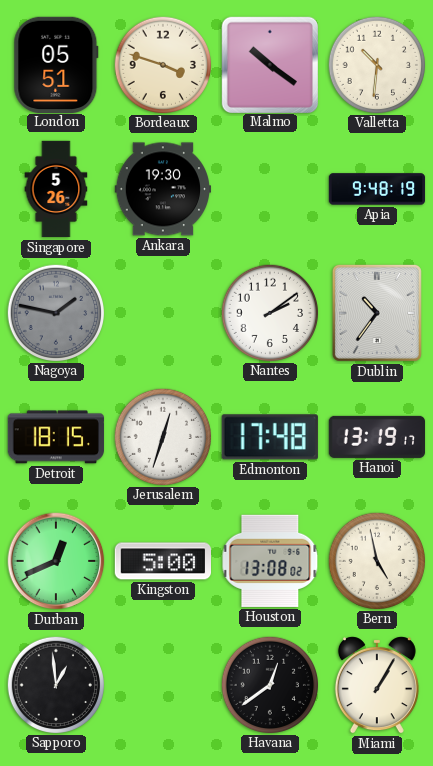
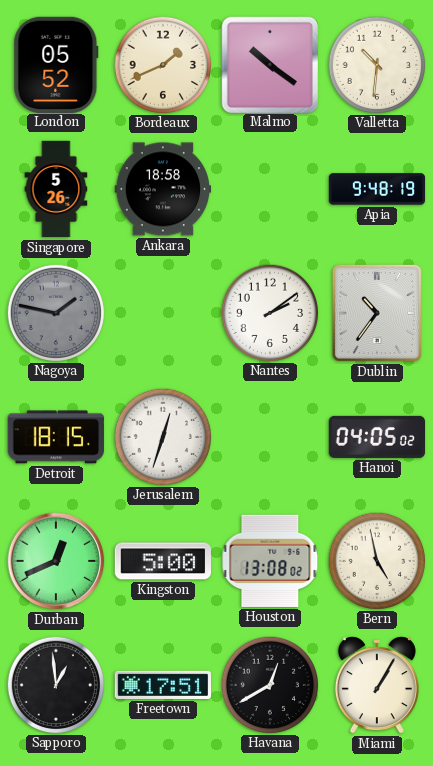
London: 05:51 -> 05:52 (56, 64)
Bordeaux: 3:48 -> 1:41 (162, 64)
Ankara: 19:30 -> 18:58 (163, 189)
Edmonton: 17:48 -> none (270, 437)
Hanoi: 13:19 -> 04:05 (377, 437)
Freetown: none -> 17:51 (162, 685)
Havana: 12:39 -> 12:40 (269, 684)
